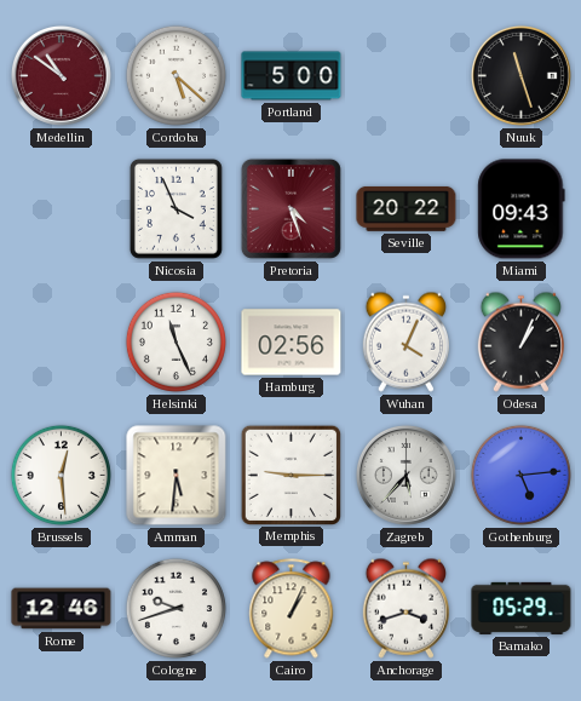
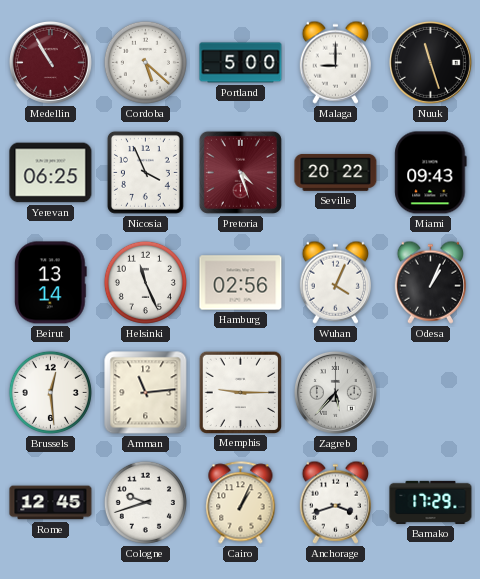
Medellin: 10:51 -> 10:55 (50, 62)
Malaga: none -> 9:00 (335, 62)
Yerevan: none -> 06:25 (51, 173)
Beirut: none -> 13:14 (50, 283)
Amman: 5:31 -> 11:14 (146, 393)
Gothenburg: 5:14 -> none (520, 475)
Rome: 12:46 -> 12:45 (51, 503)
Bamako: 05:29 -> 17:29 (431, 502)
